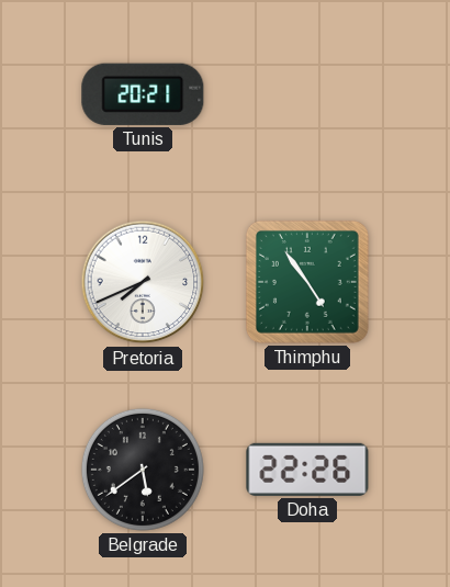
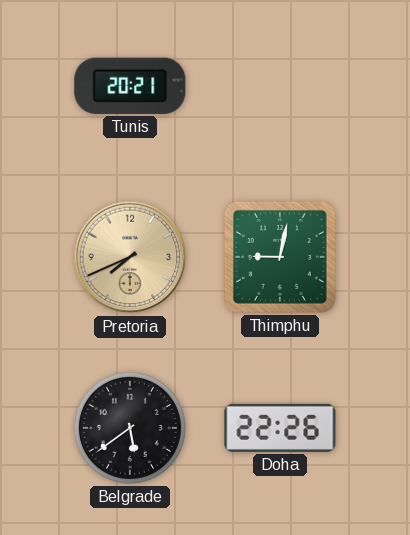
Pretoria dial: white -> champagne (130, 257)
Thimphu: 4:54 -> 9:02 (280, 257)
